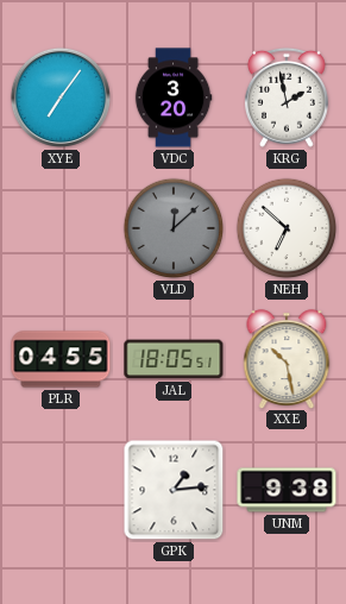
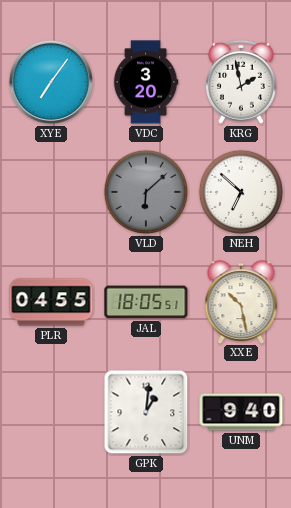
VLD: 12:08 -> 6:08 (146, 192)
GPK: 1:14 -> 1:01 (146, 412)
UNM: 9:38 -> 9:40 (241, 412)
